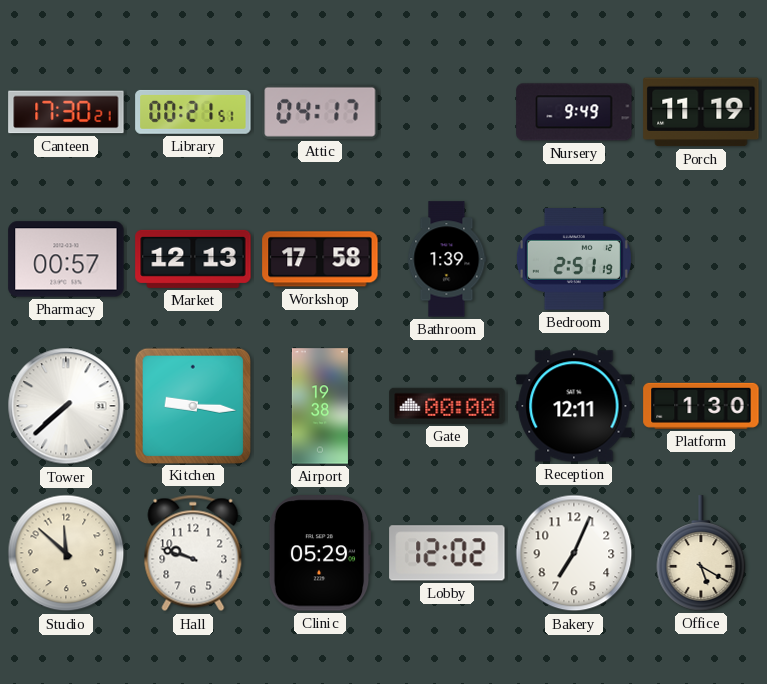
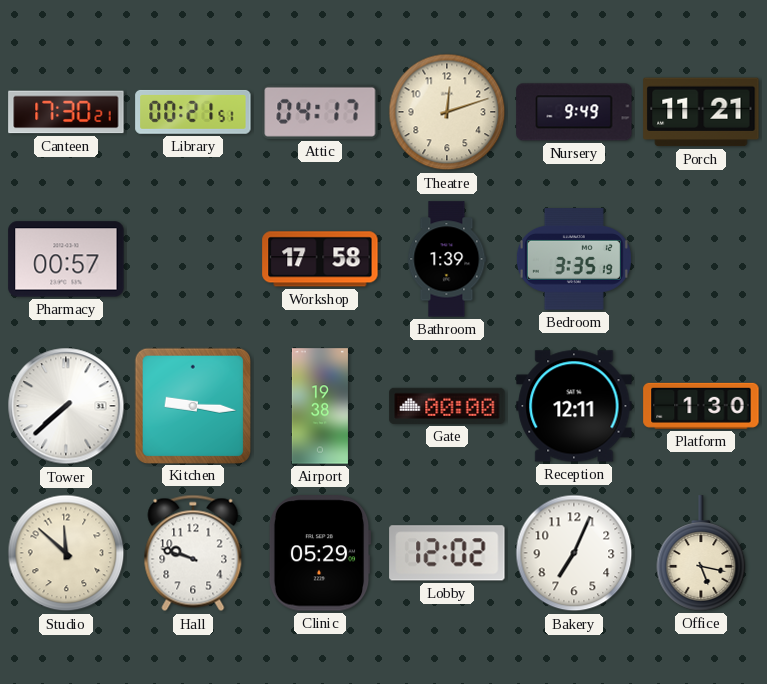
Theatre: none -> 12:12 (447, 112)
Porch: 11:19 -> 11:21 (701, 112)
Market: 12:13 -> none (193, 259)
Bedroom: 2:51 -> 3:35 (574, 259)
Office: 5:20 -> 5:17 (701, 553)
